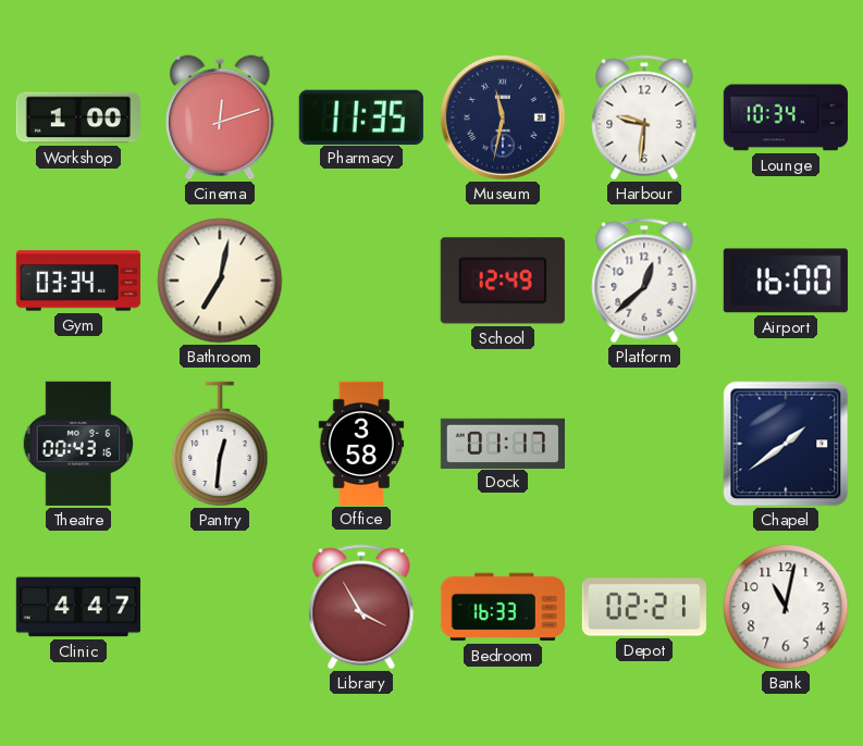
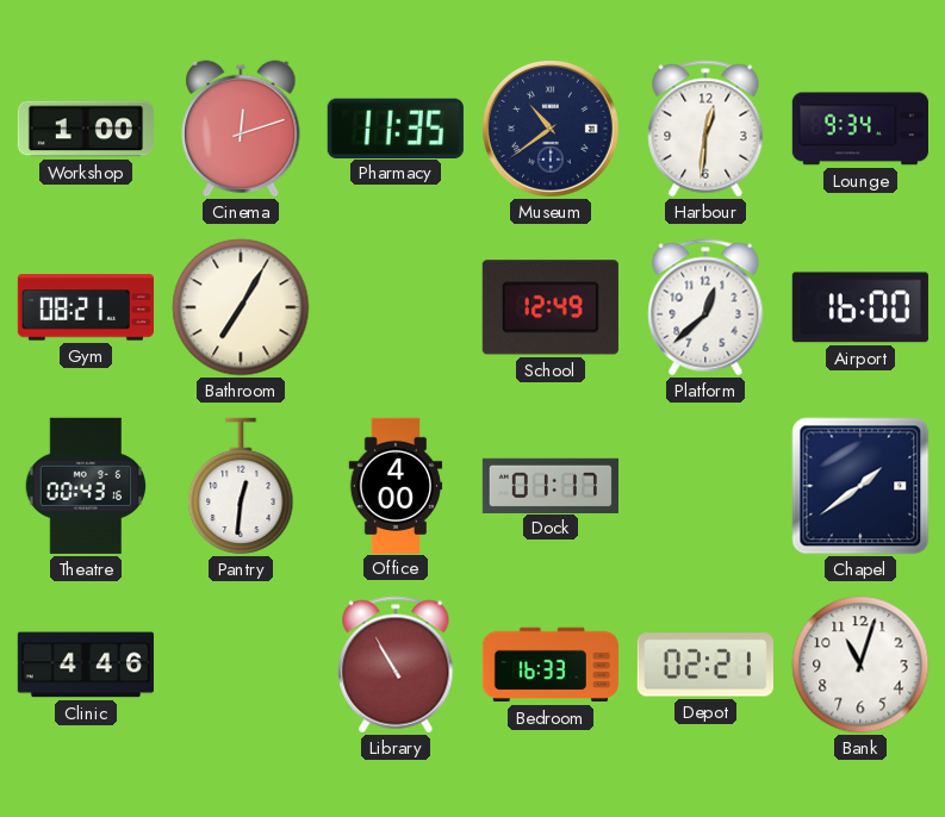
Museum: 11:32 -> 10:39 (551, 129)
Harbour: 9:31 -> 12:31 (705, 129)
Lounge: 10:34 -> 9:34 (860, 129)
Gym: 03:34 -> 08:21 (86, 307)
Bathroom: 7:02 -> 7:05 (241, 307)
Office: 3:58 -> 4:00 (396, 485)
Clinic: 4:47 -> 4:46 (86, 665)
Library: 3:55 -> 10:55 (396, 665)
Bank: 11:02 -> 11:03 (860, 665)
